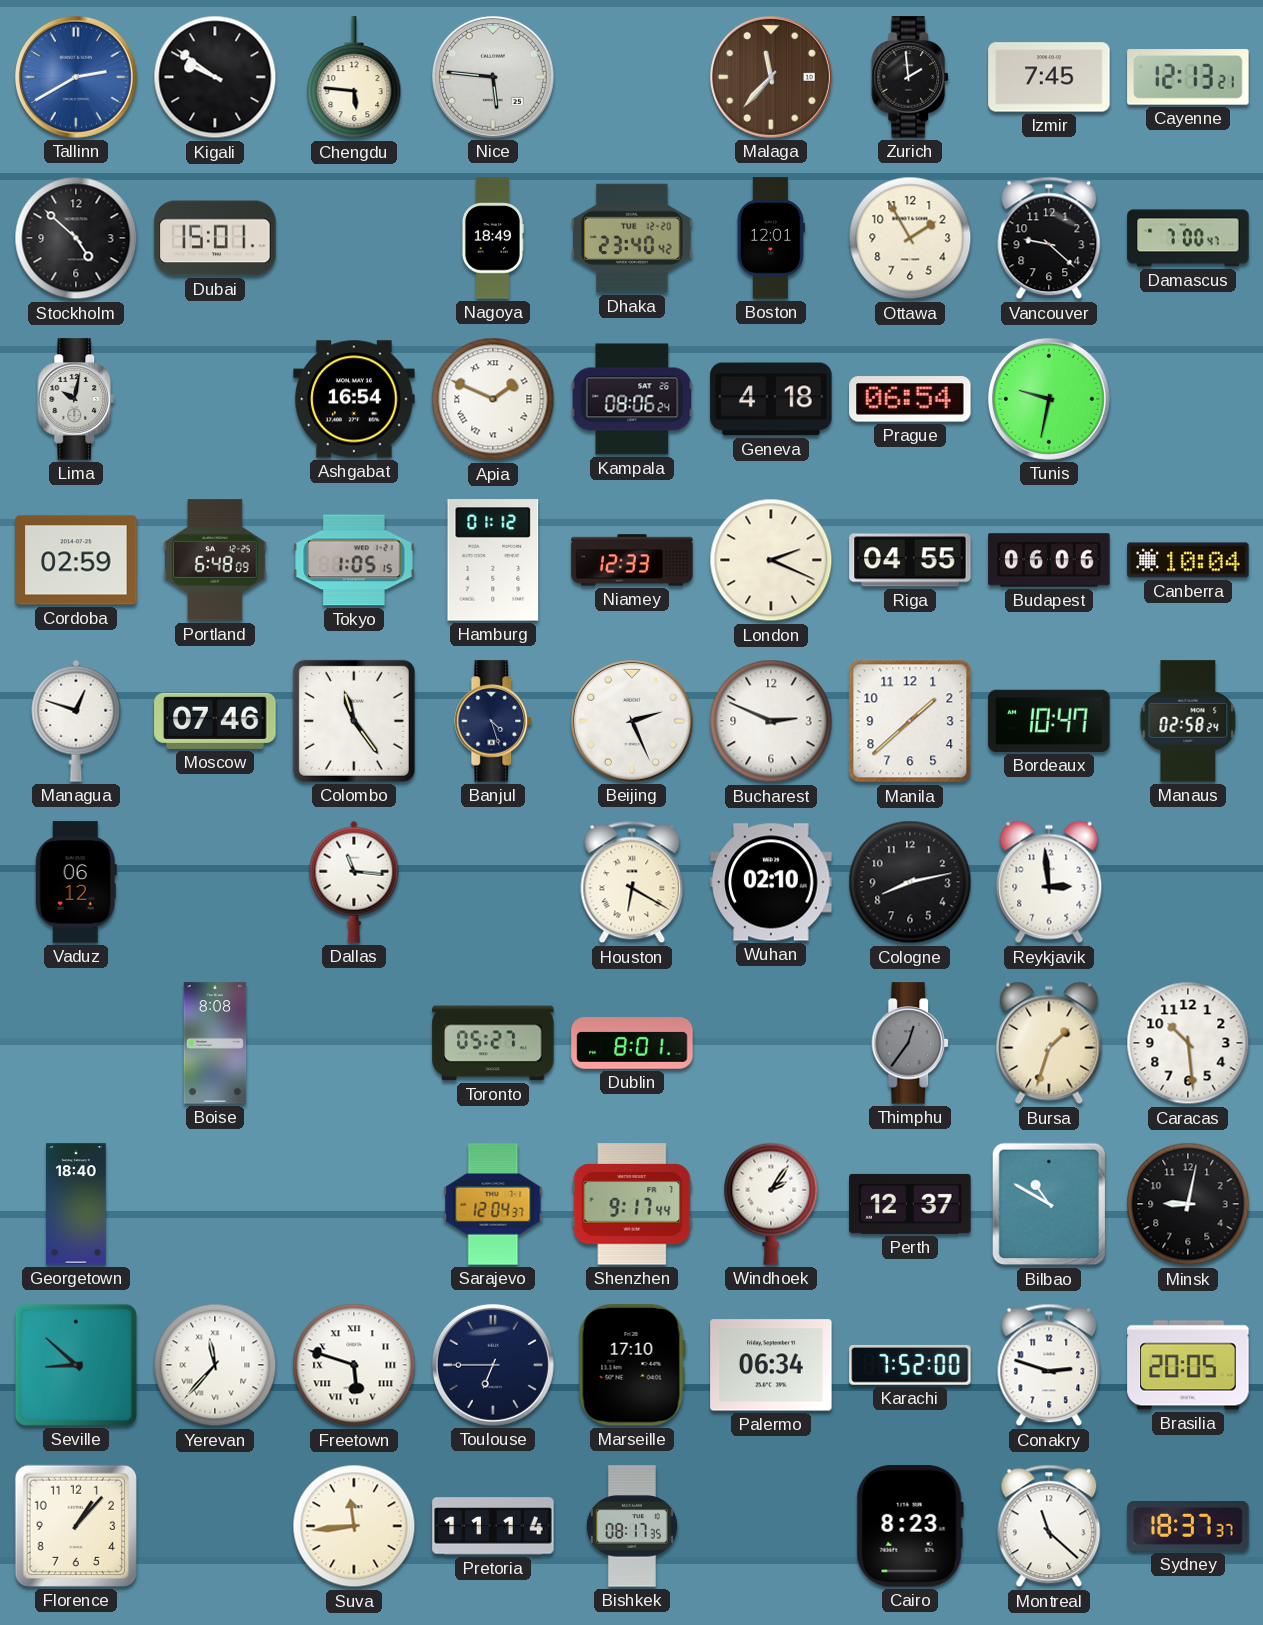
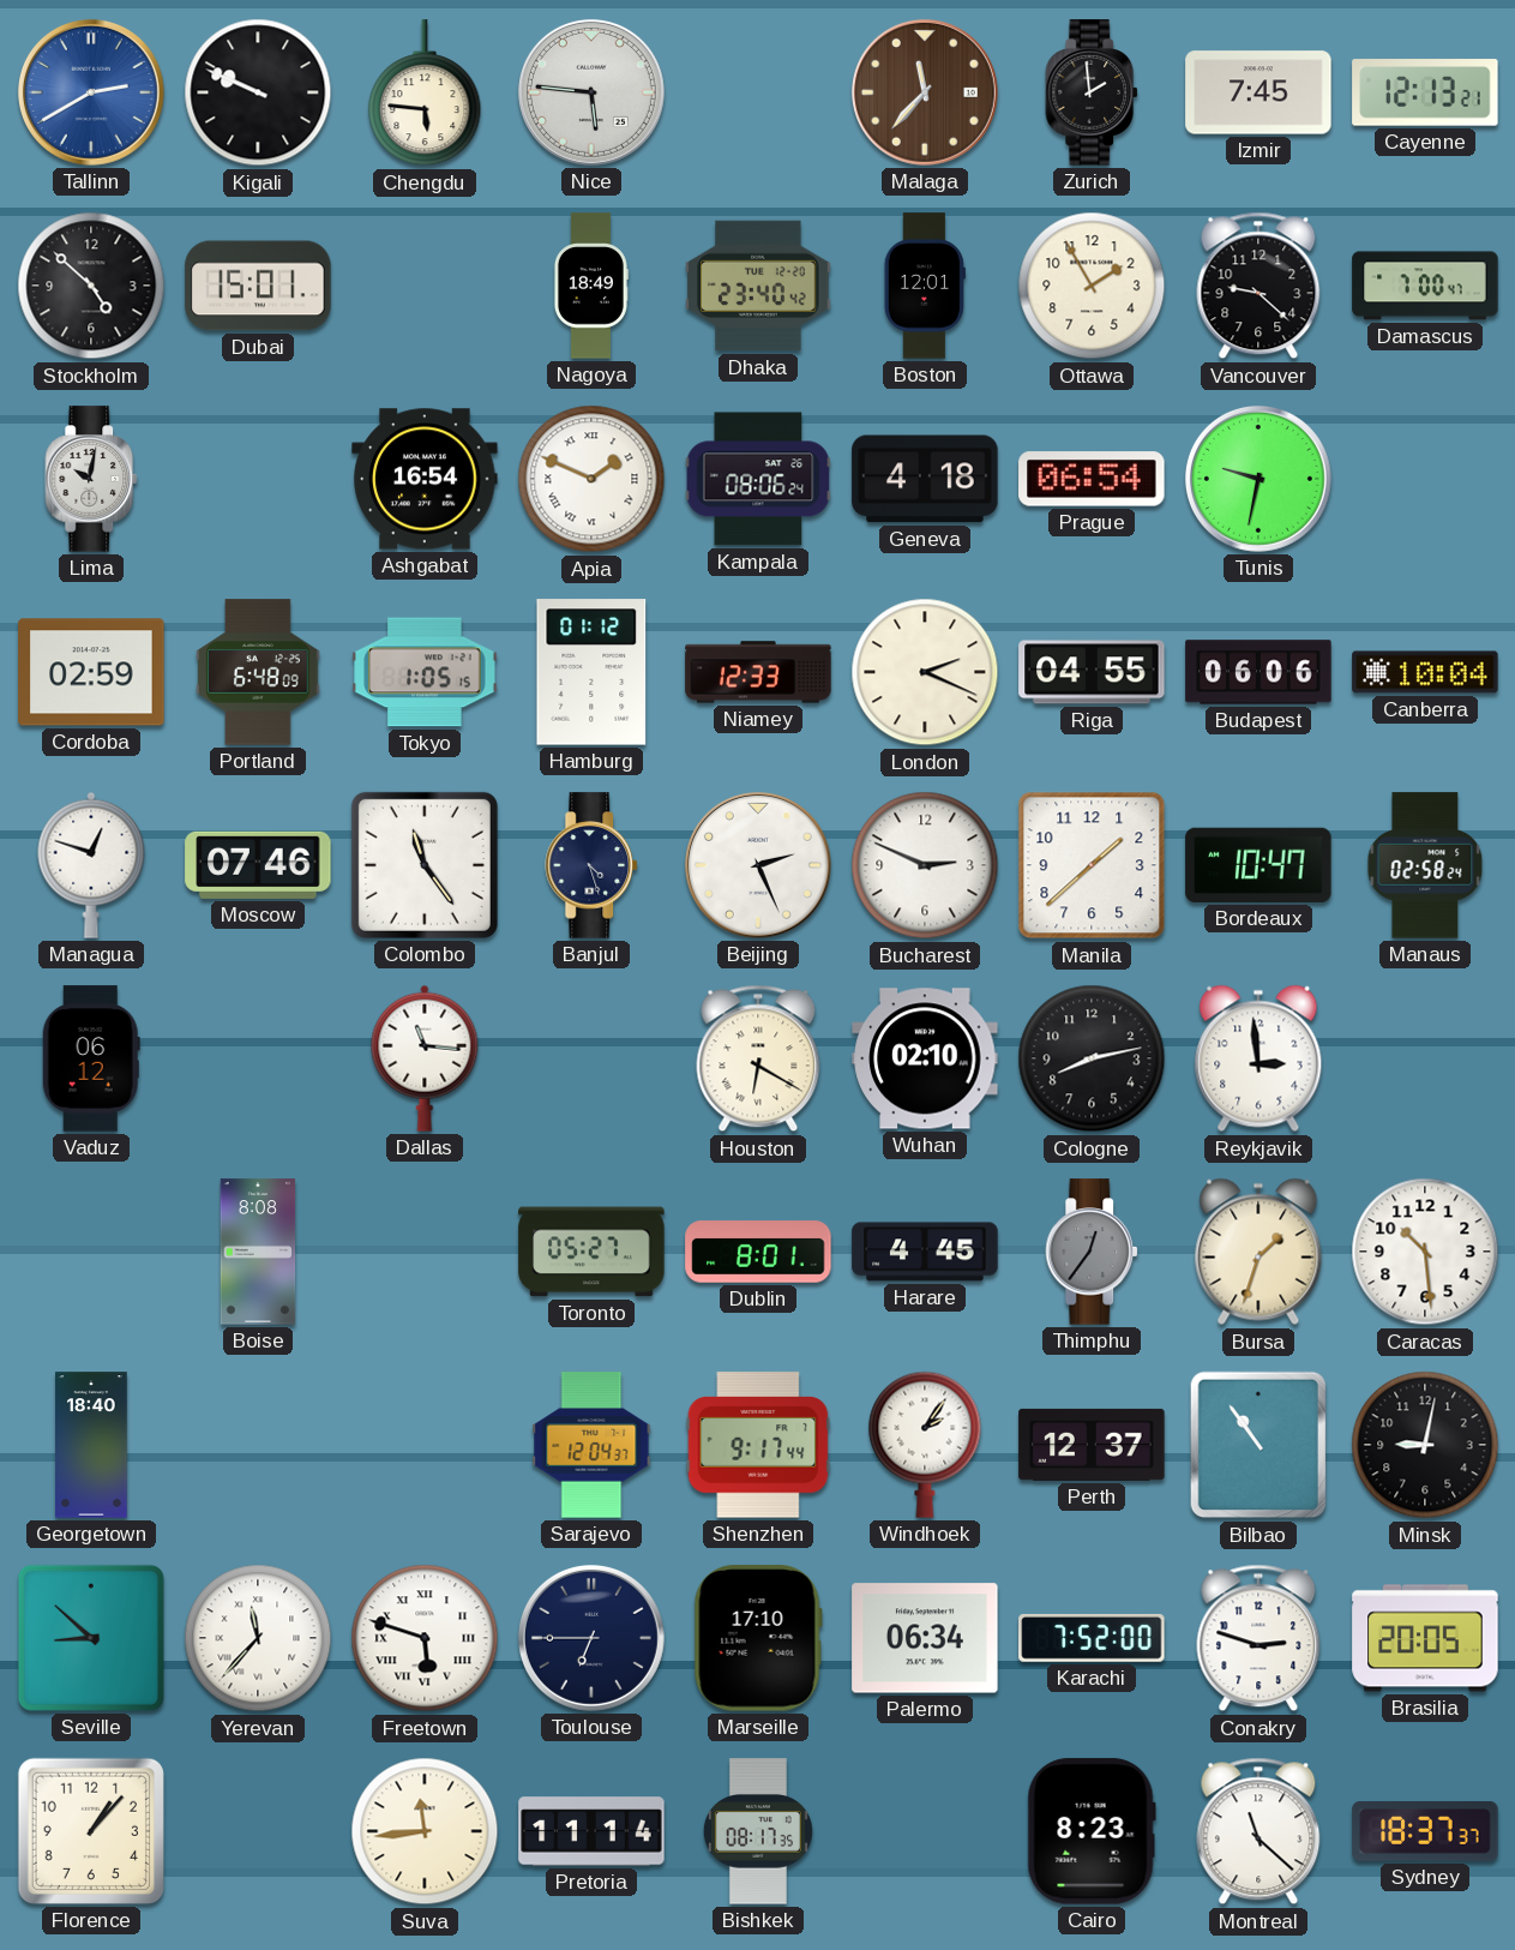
Kigali: 9:51 -> 9:49 (258, 92)
Harare: none -> 4:45 (925, 1252)
Bilbao: 10:50 -> 10:54 (1258, 1445)
